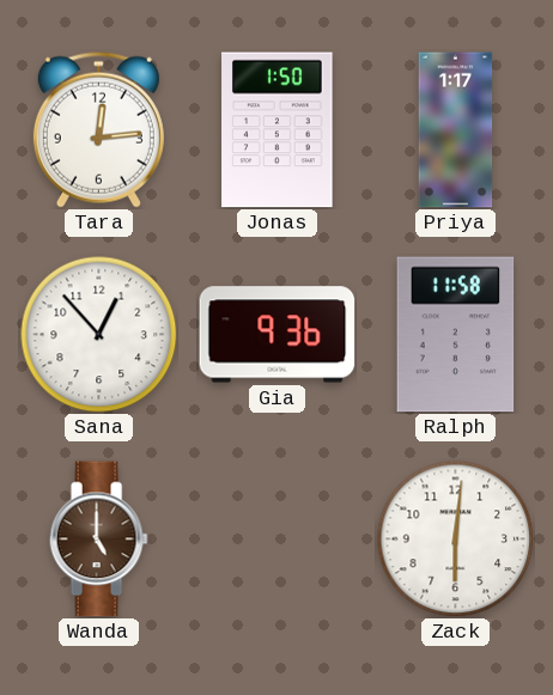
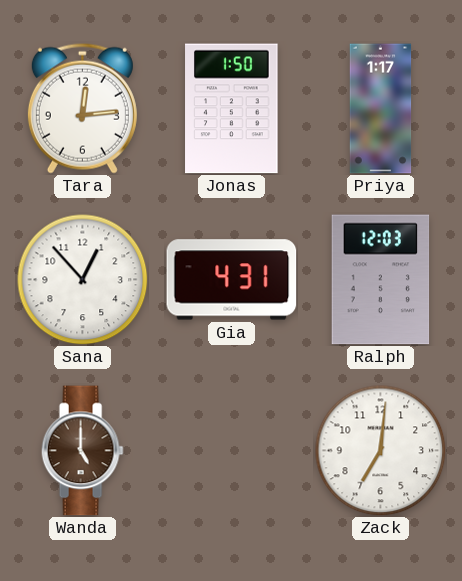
Gia: 9:36 -> 4:31 (232, 280)
Ralph: 11:58 -> 12:03 (381, 280)
Zack: 6:01 -> 7:01 (381, 451)
